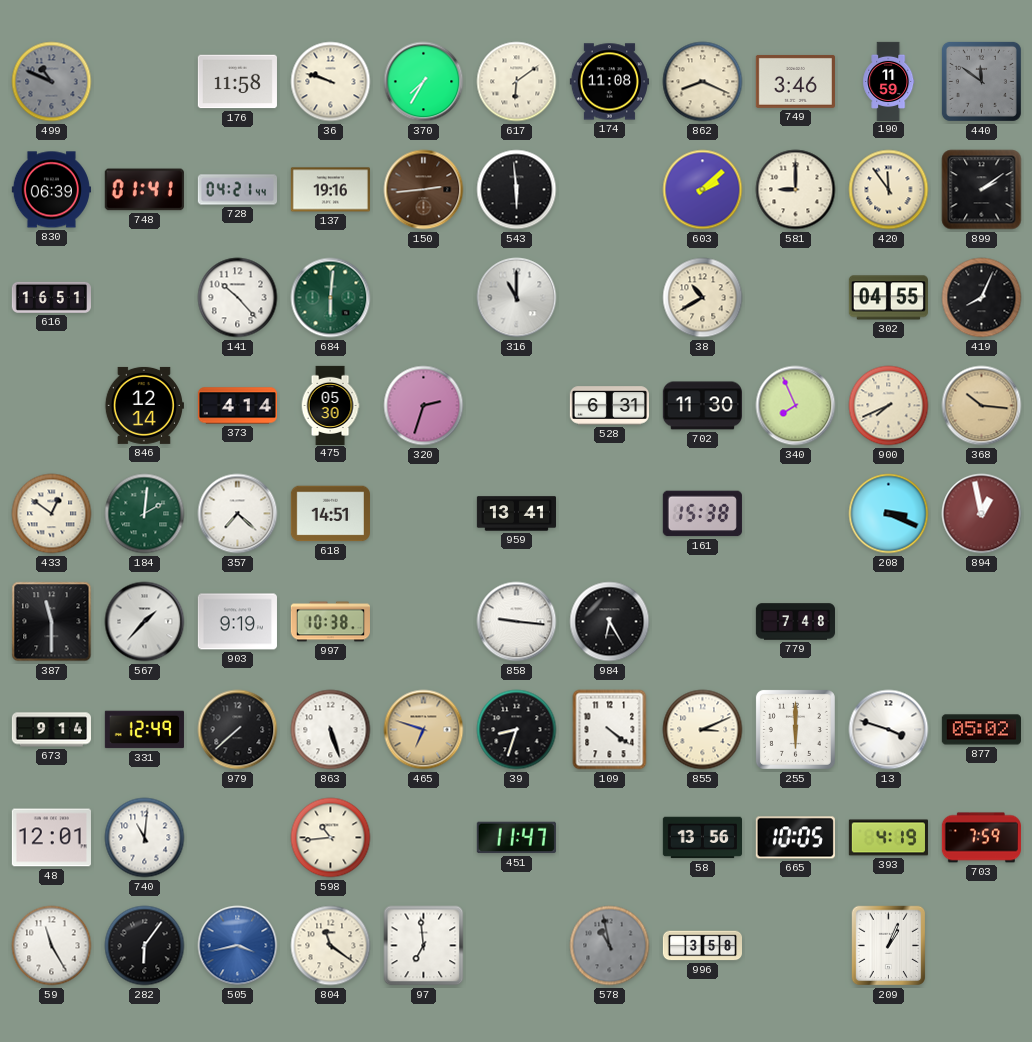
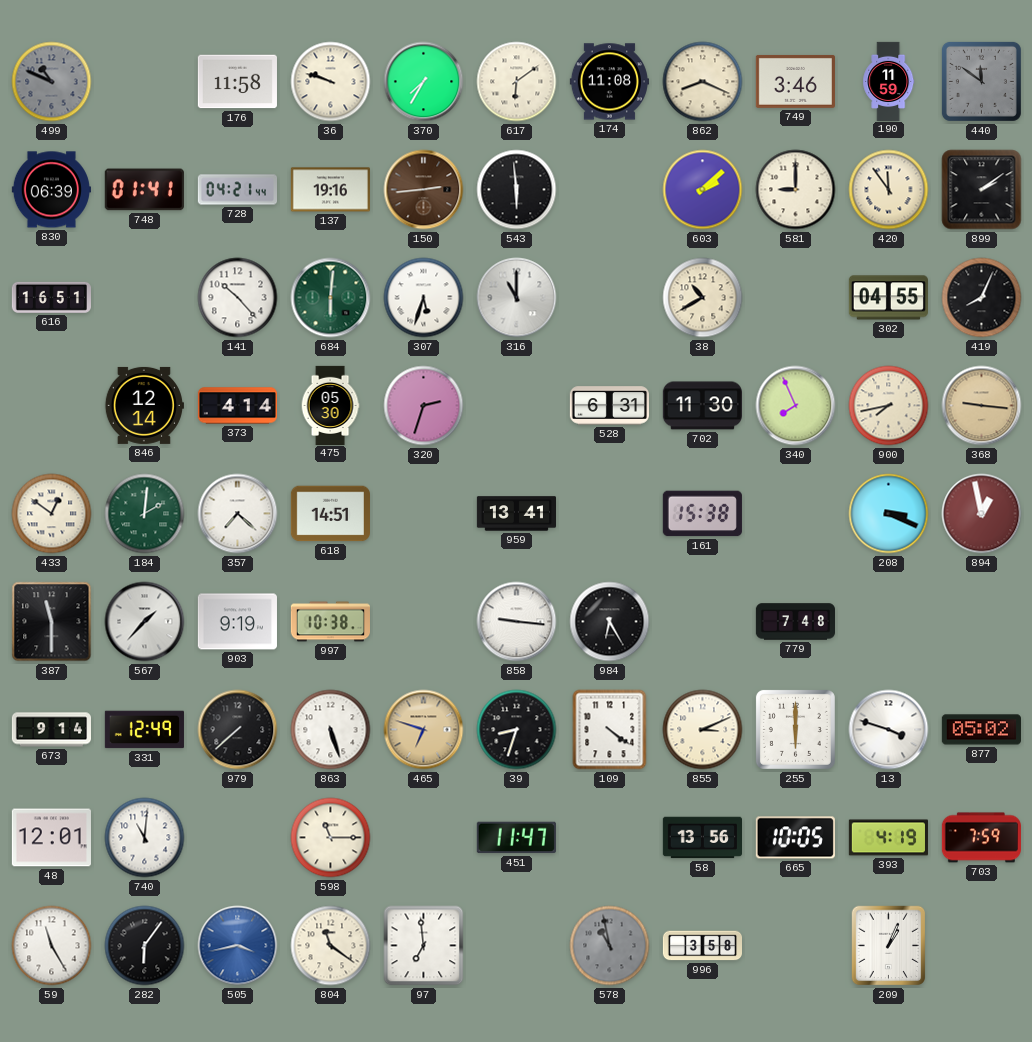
307: none -> 5:33 (424, 298)
900: 7:41 -> 7:43 (889, 406)
368: 10:16 -> 9:16 (982, 406)
598: 10:44 -> 11:15 (331, 838)
